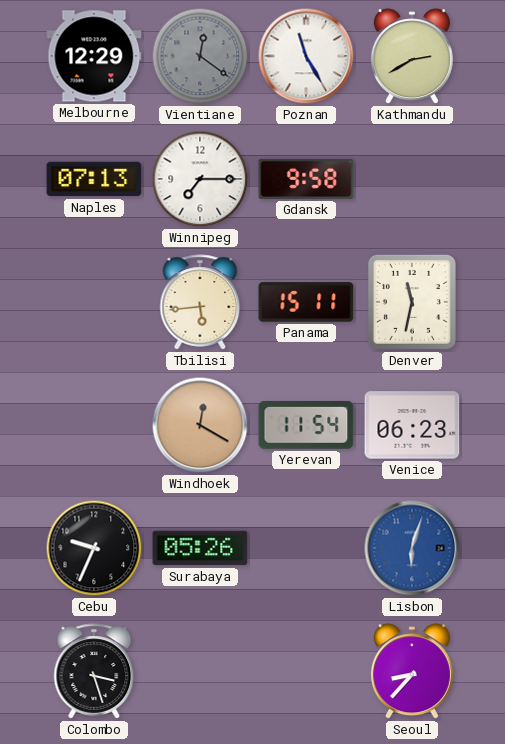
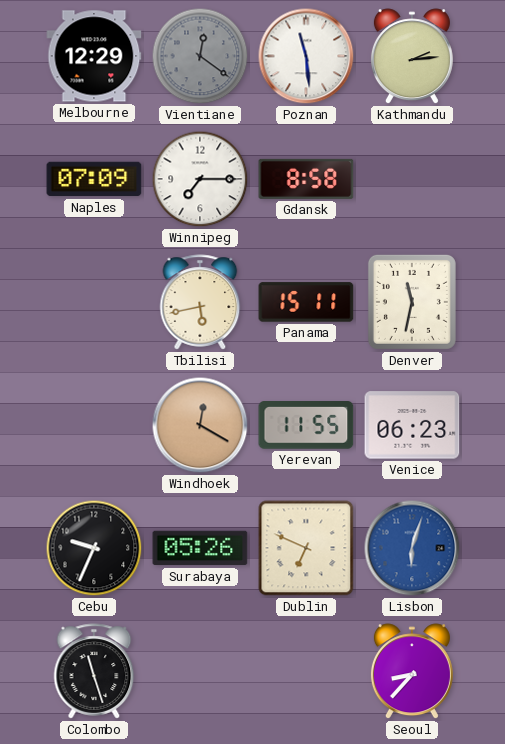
Poznan: 11:25 -> 11:29 (306, 56)
Kathmandu: 2:40 -> 2:14 (412, 57)
Naples: 07:13 -> 07:09 (94, 179)
Gdansk: 9:58 -> 8:58 (306, 179)
Tbilisi: 5:44 -> 5:43 (200, 302)
Yerevan: 11:54 -> 11:55 (306, 425)
Dublin: none -> 6:49 (306, 548)
Colombo: 3:27 -> 11:27 (94, 671)
